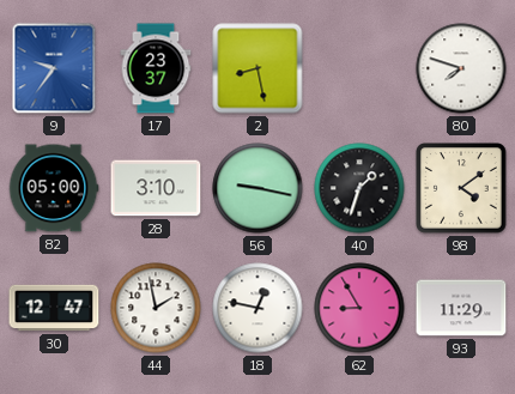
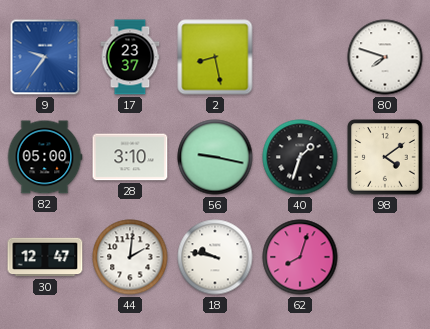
44: 1:58 -> 2:01 (130, 257)
18: 12:47 -> 9:47 (215, 257)
62: 8:55 -> 8:03 (300, 257)
93: 11:29 -> none (461, 308)
